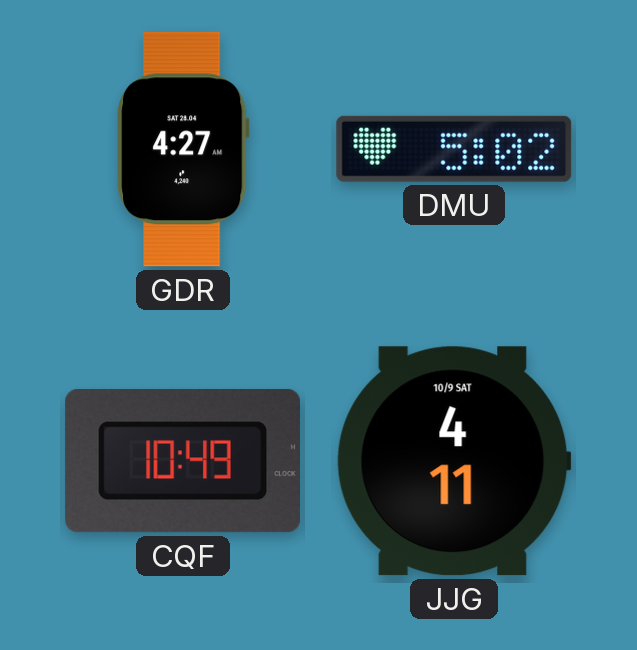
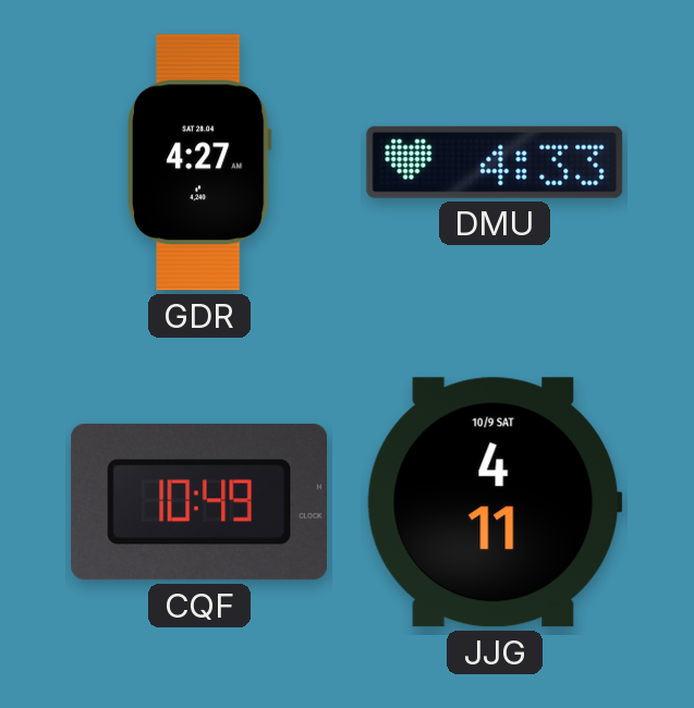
DMU: 5:02 -> 4:33 (495, 162)
